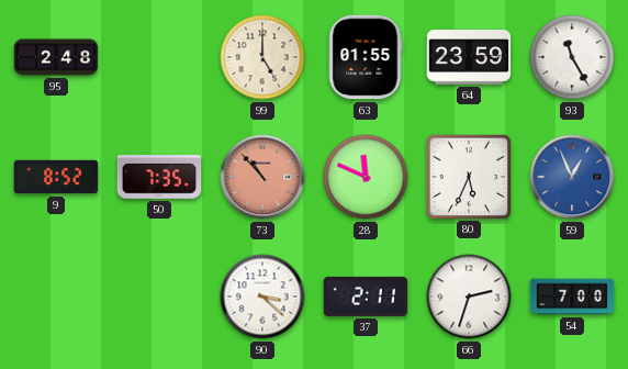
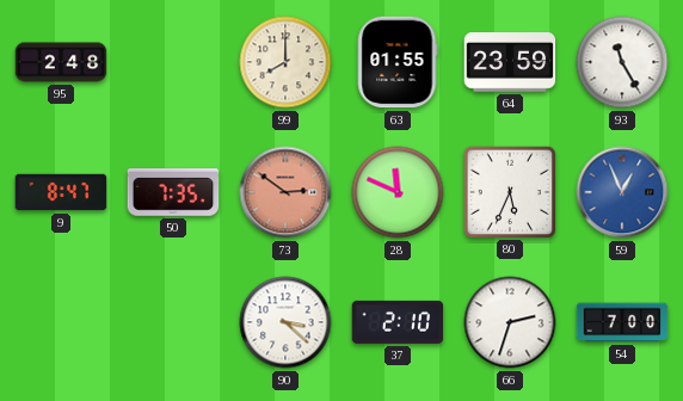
99: 5:00 -> 8:00 (285, 62)
9: 8:52 -> 8:47 (61, 192)
73: 10:53 -> 2:51 (285, 192)
37: 2:11 -> 2:10 (398, 322)
